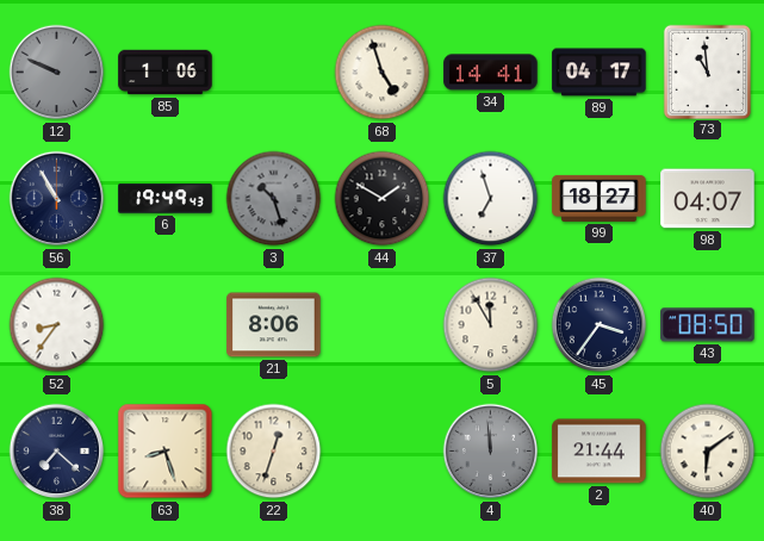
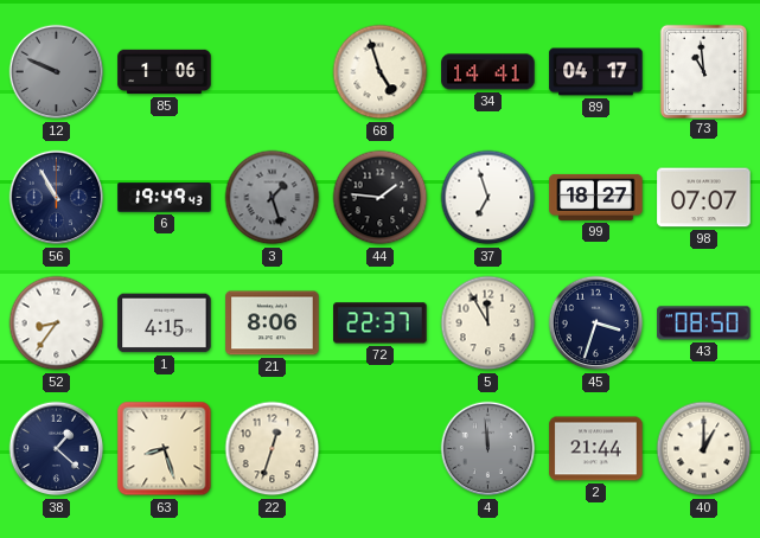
3: 10:27 -> 1:27 (273, 198)
44: 1:50 -> 1:46 (381, 198)
98: 04:07 -> 07:07 (704, 198)
1: none -> 4:15 (165, 324)
72: none -> 22:37 (381, 324)
45: 3:36 -> 3:33 (596, 324)
38: 7:22 -> 1:22 (57, 449)
40: 6:09 -> 1:00 (704, 449)
